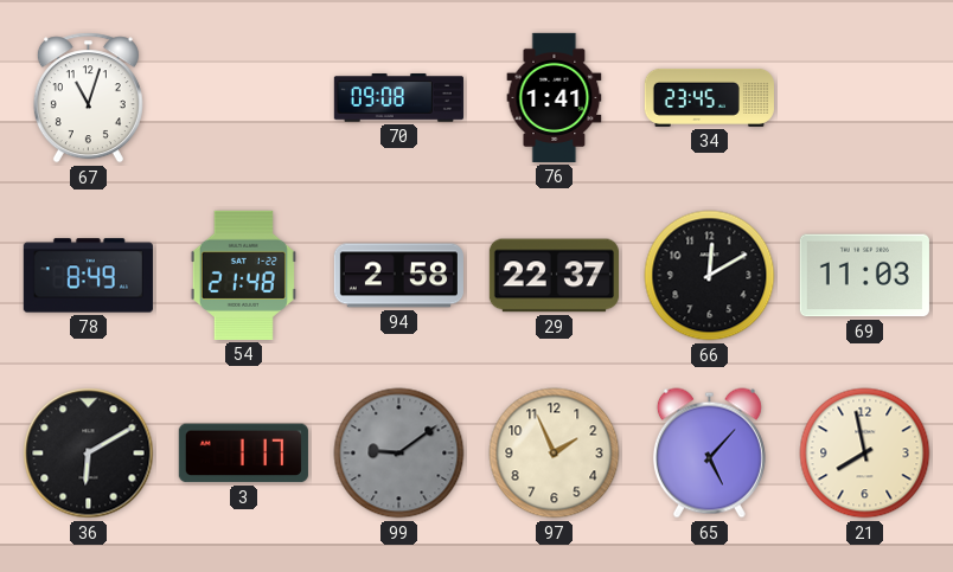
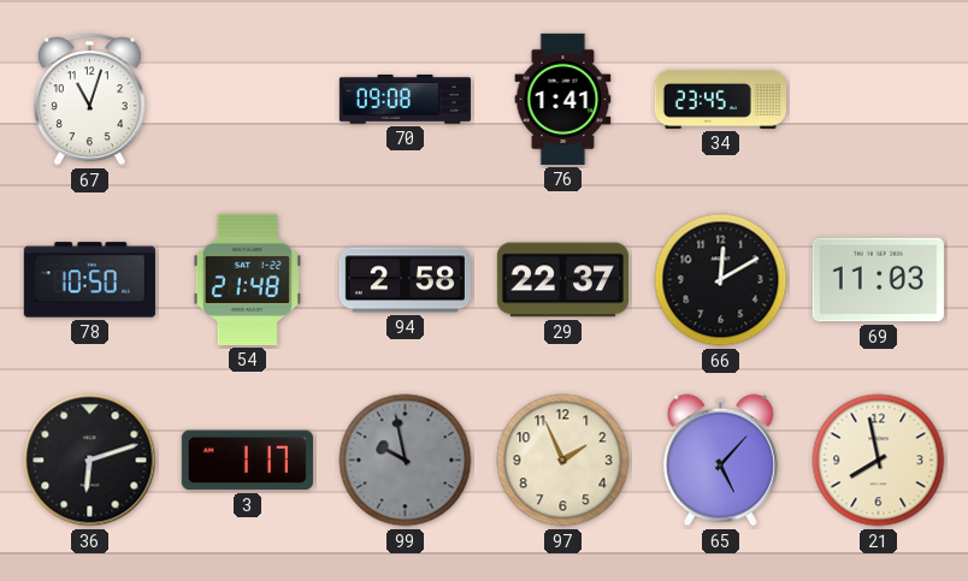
78: 8:49 -> 10:50 (89, 280)
36: 6:10 -> 6:12 (90, 461)
99: 9:09 -> 9:58 (406, 461)
